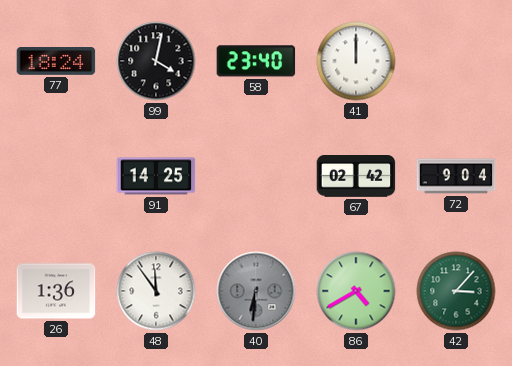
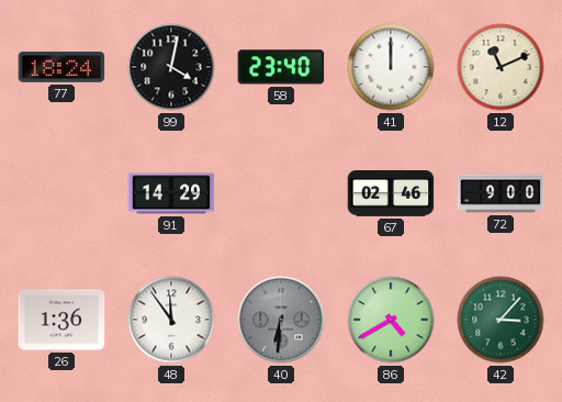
12: none -> 11:11 (501, 67)
91: 14:25 -> 14:29 (171, 193)
67: 02:42 -> 02:46 (391, 193)
72: 9:04 -> 9:00 (501, 193)
